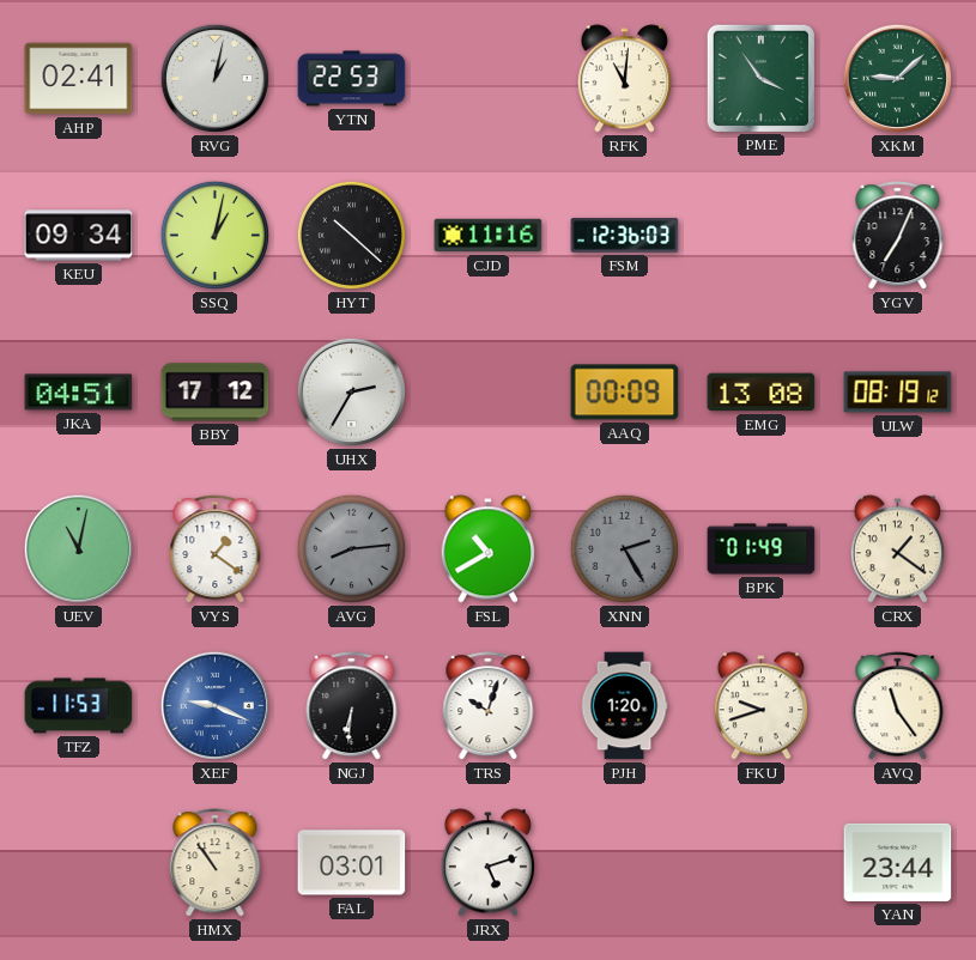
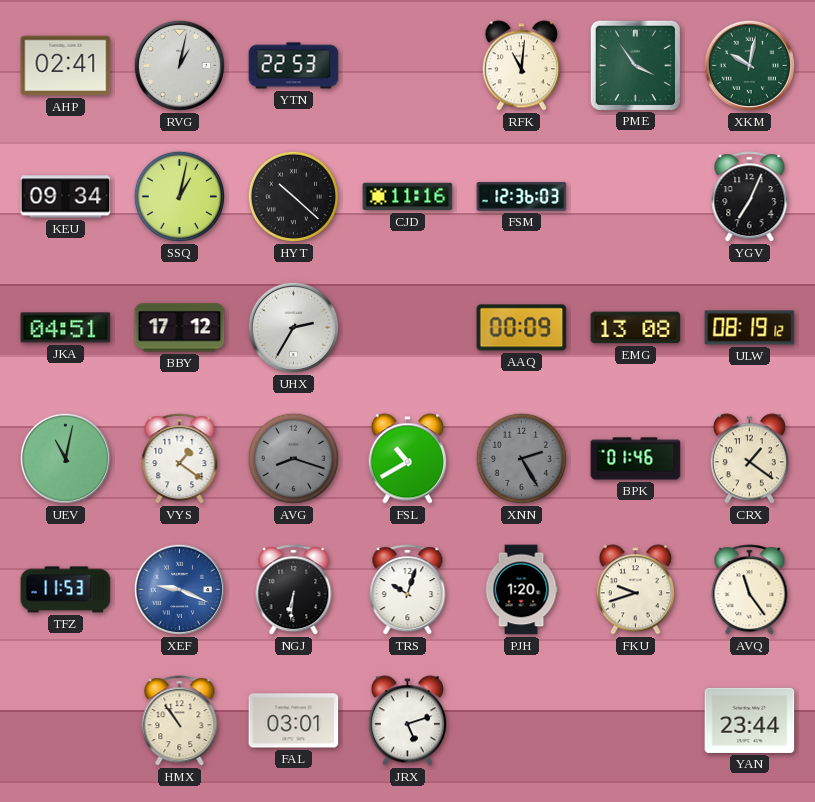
XKM: 9:08 -> 10:02 (749, 65)
AVG: 8:14 -> 8:18 (293, 458)
BPK: 01:49 -> 01:46 (636, 459)
